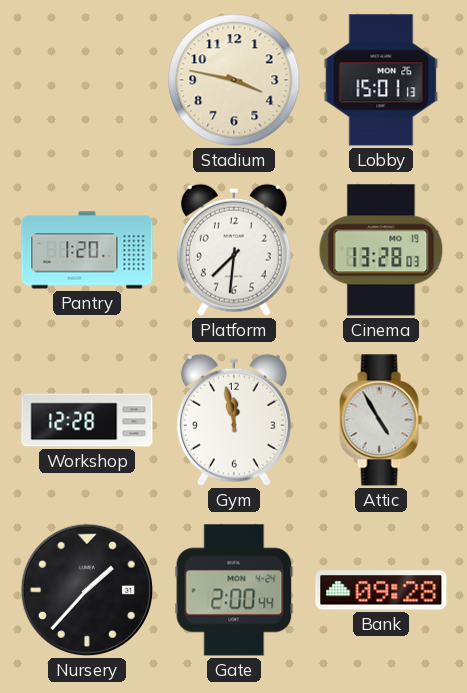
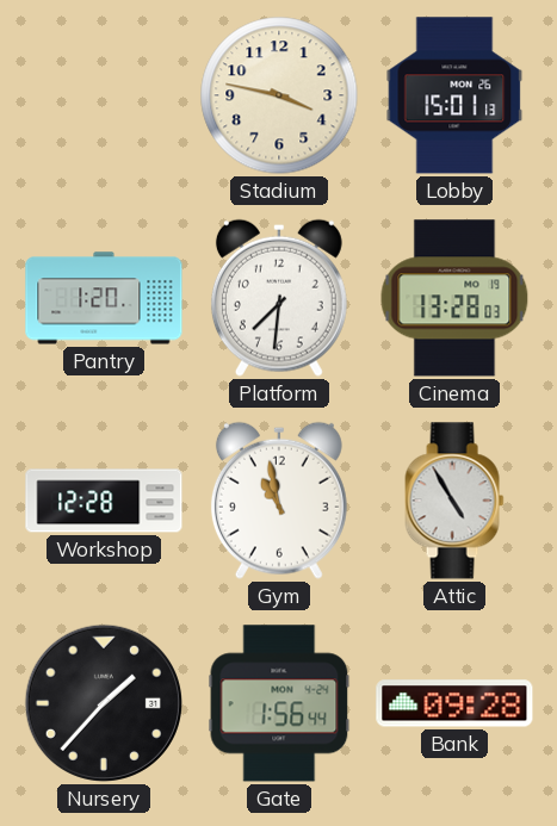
Gym: 11:58 -> 10:58 (279, 501)
Gate: 2:00 -> 1:56 (279, 703)
